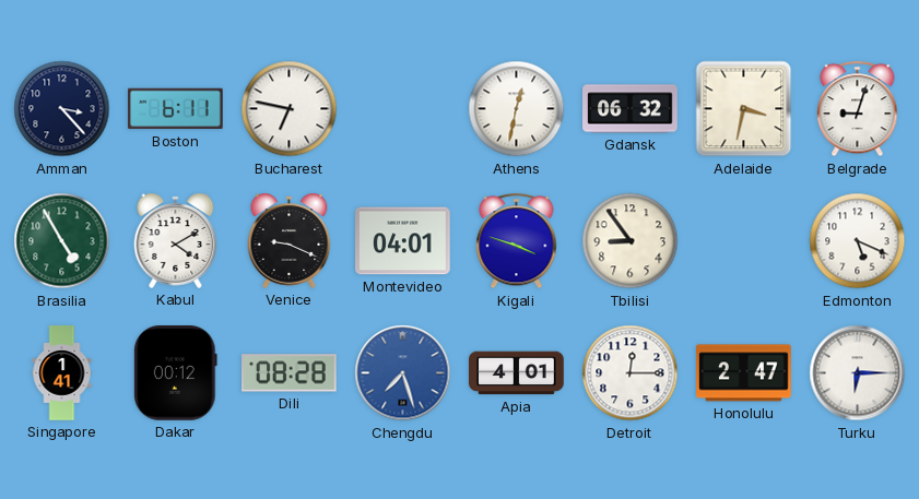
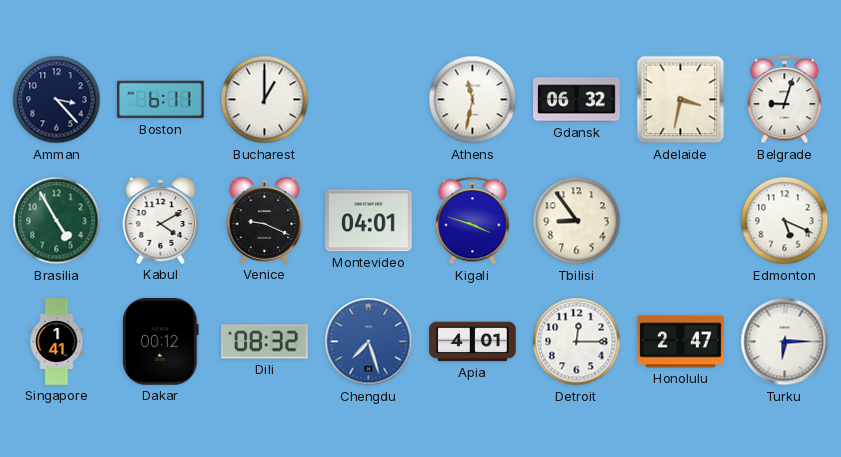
Bucharest: 6:47 -> 1:00 (265, 100)
Athens: 12:32 -> 11:32 (473, 100)
Dili: 08:28 -> 08:32 (265, 342)
